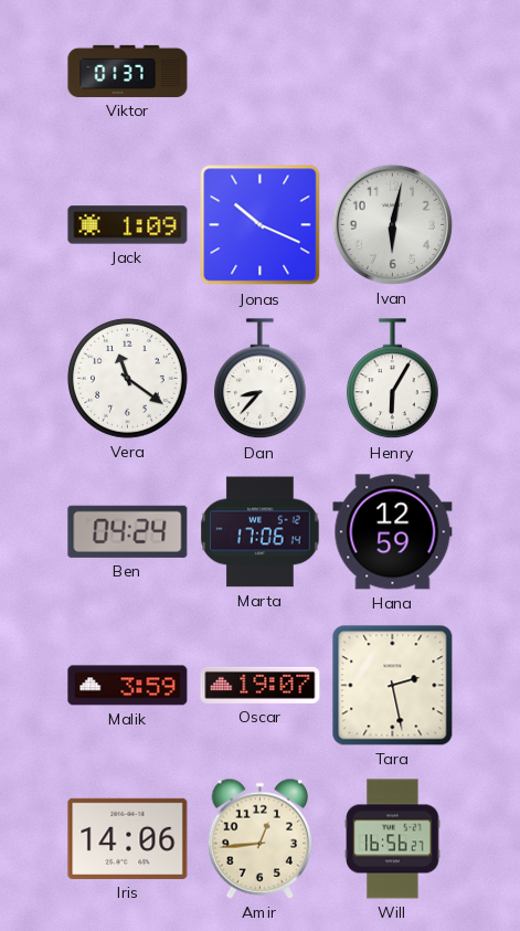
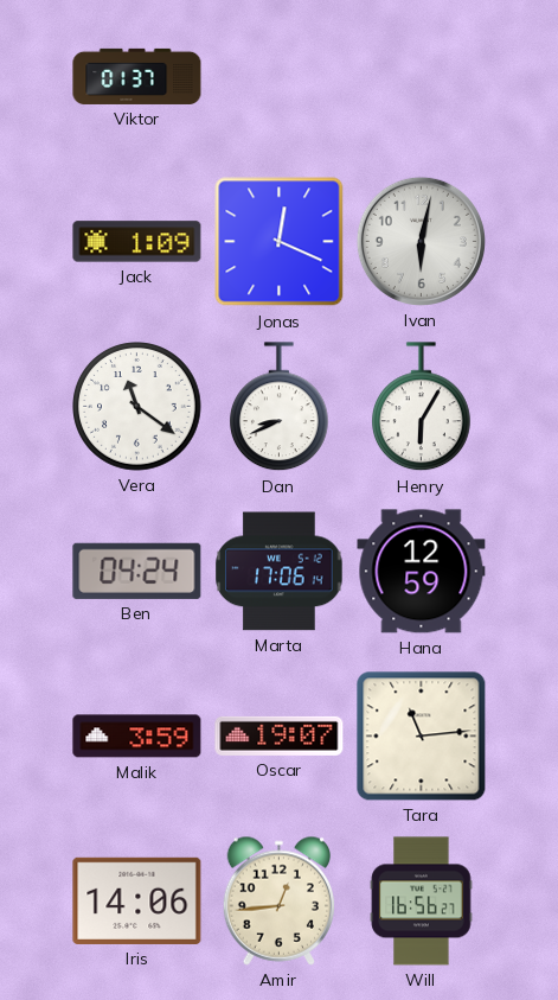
Jonas: 10:19 -> 12:19 (280, 242)
Dan: 8:37 -> 8:41 (280, 407)
Tara: 2:28 -> 11:14 (422, 737)
